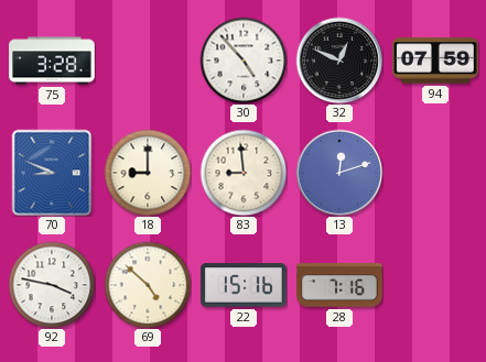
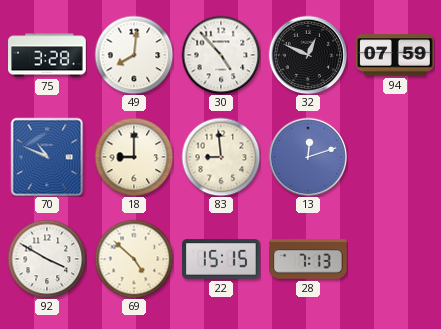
49: none -> 8:01 (134, 55)
70: 8:49 -> 10:49 (47, 157)
92: 3:47 -> 3:50 (47, 259)
22: 15:16 -> 15:15 (221, 259)
28: 7:16 -> 7:13 (308, 259)
